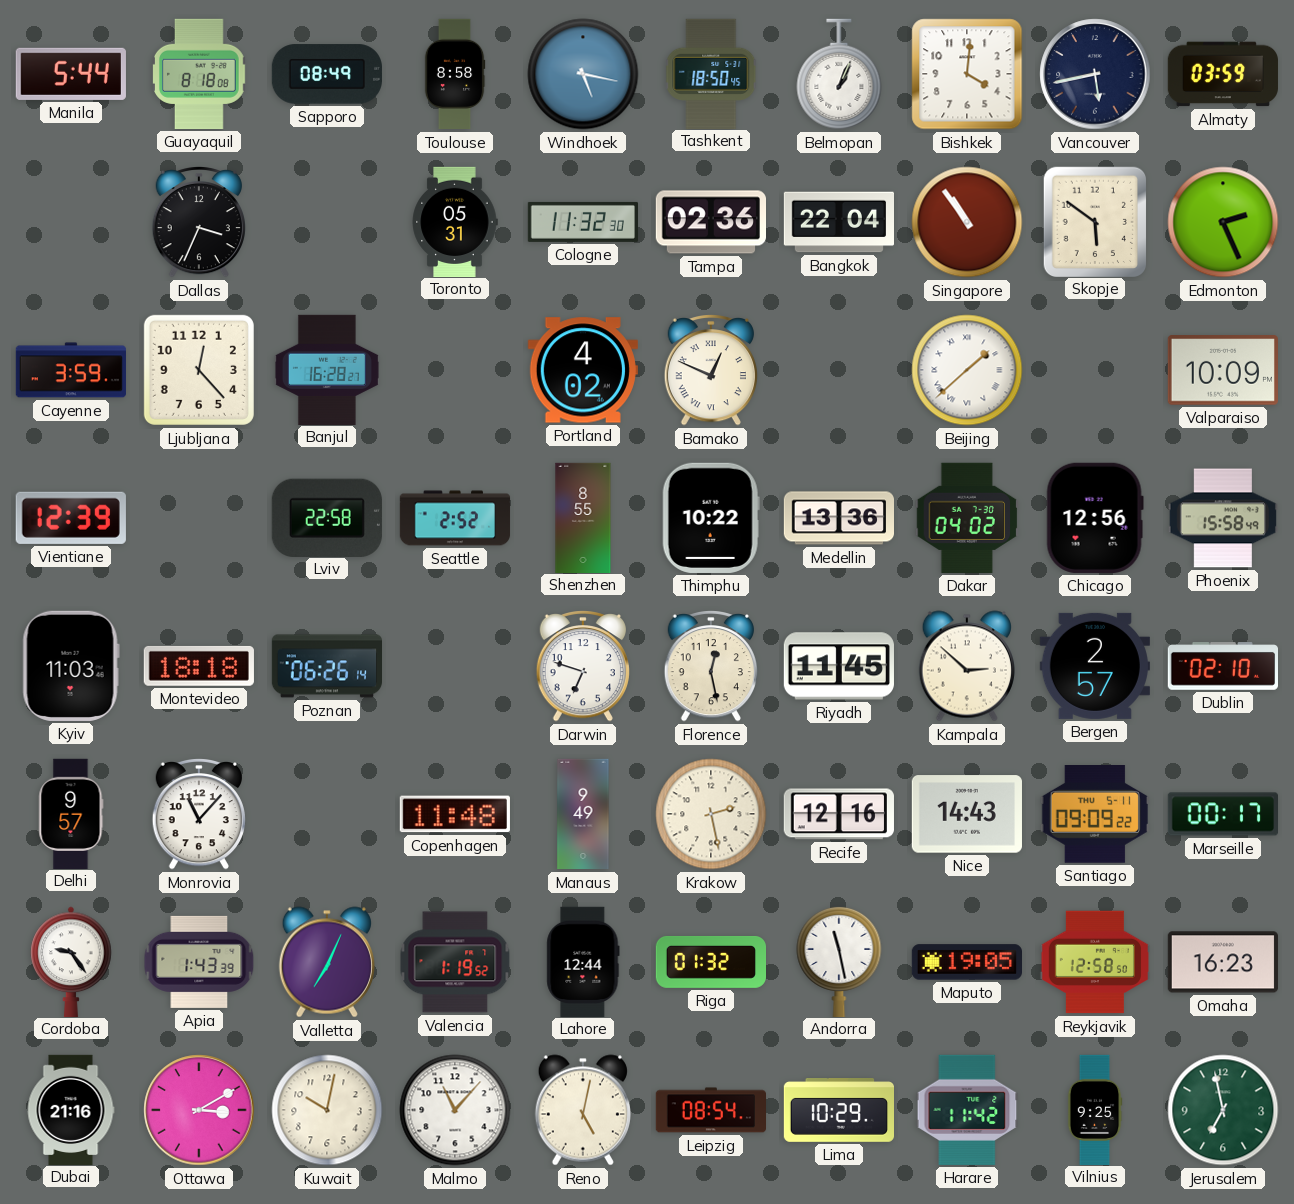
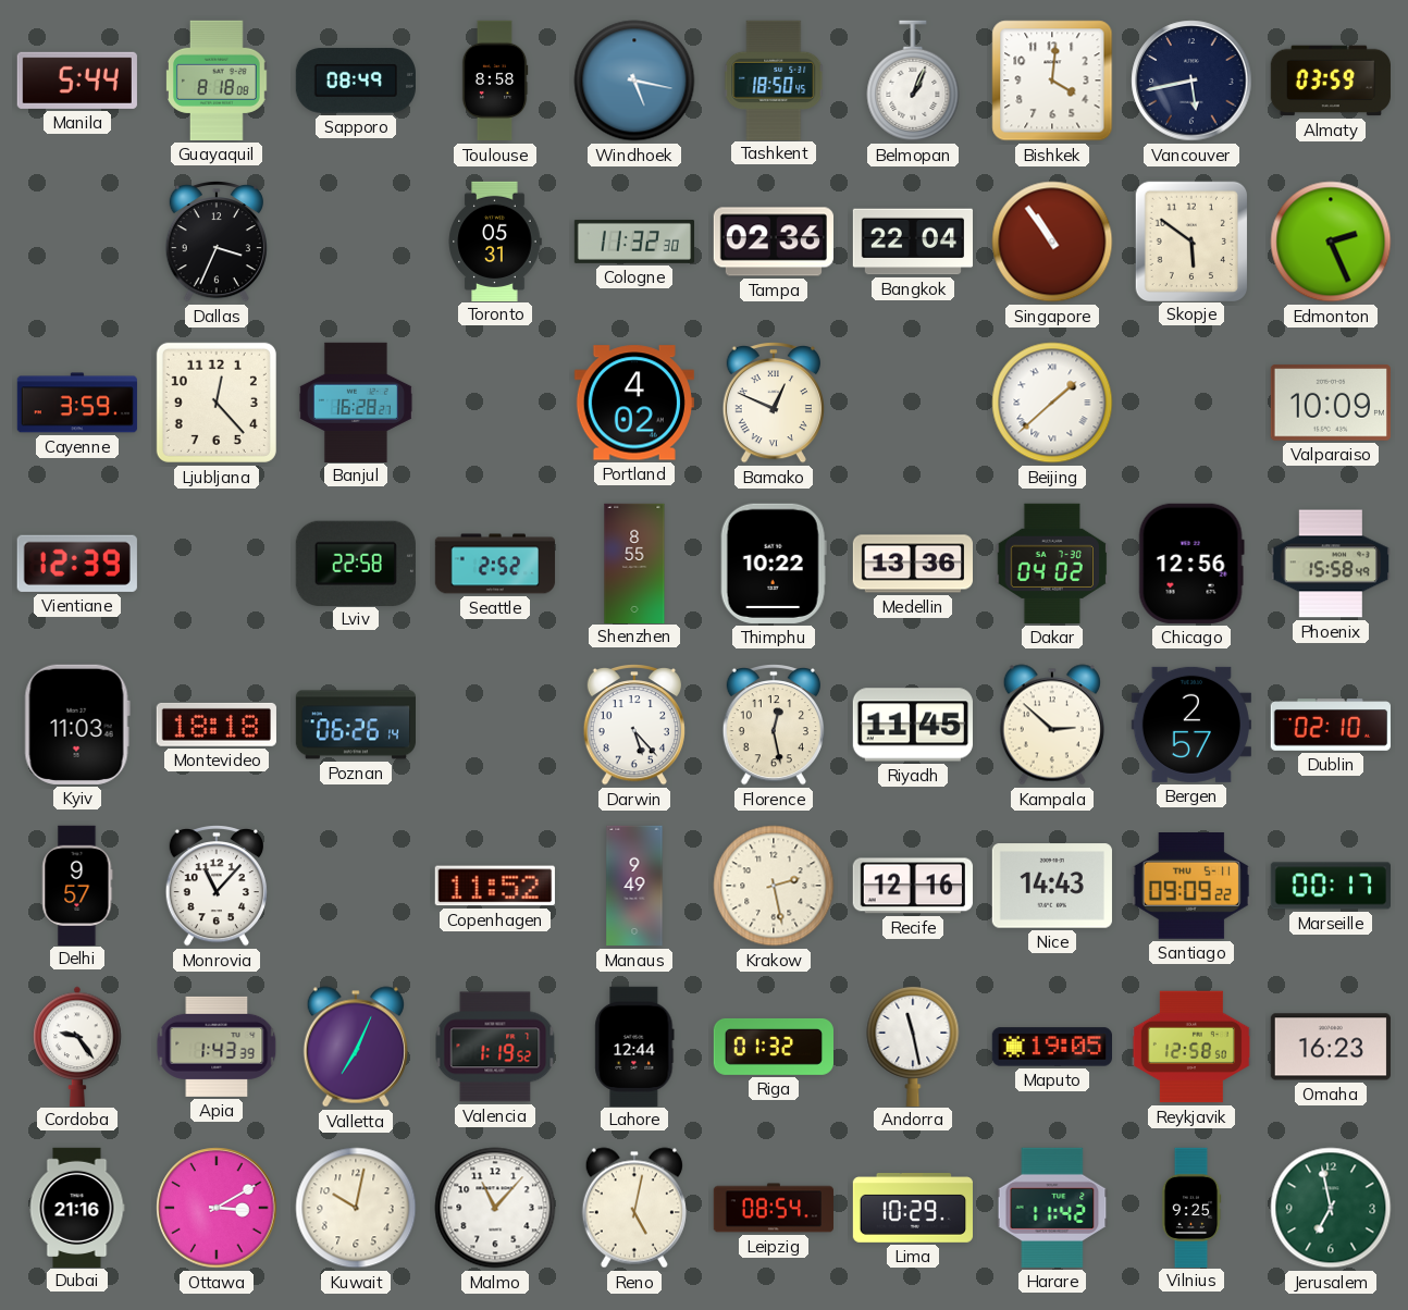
Darwin: 6:48 -> 5:23 (634, 725)
Copenhagen: 11:48 -> 11:52 (495, 886)
